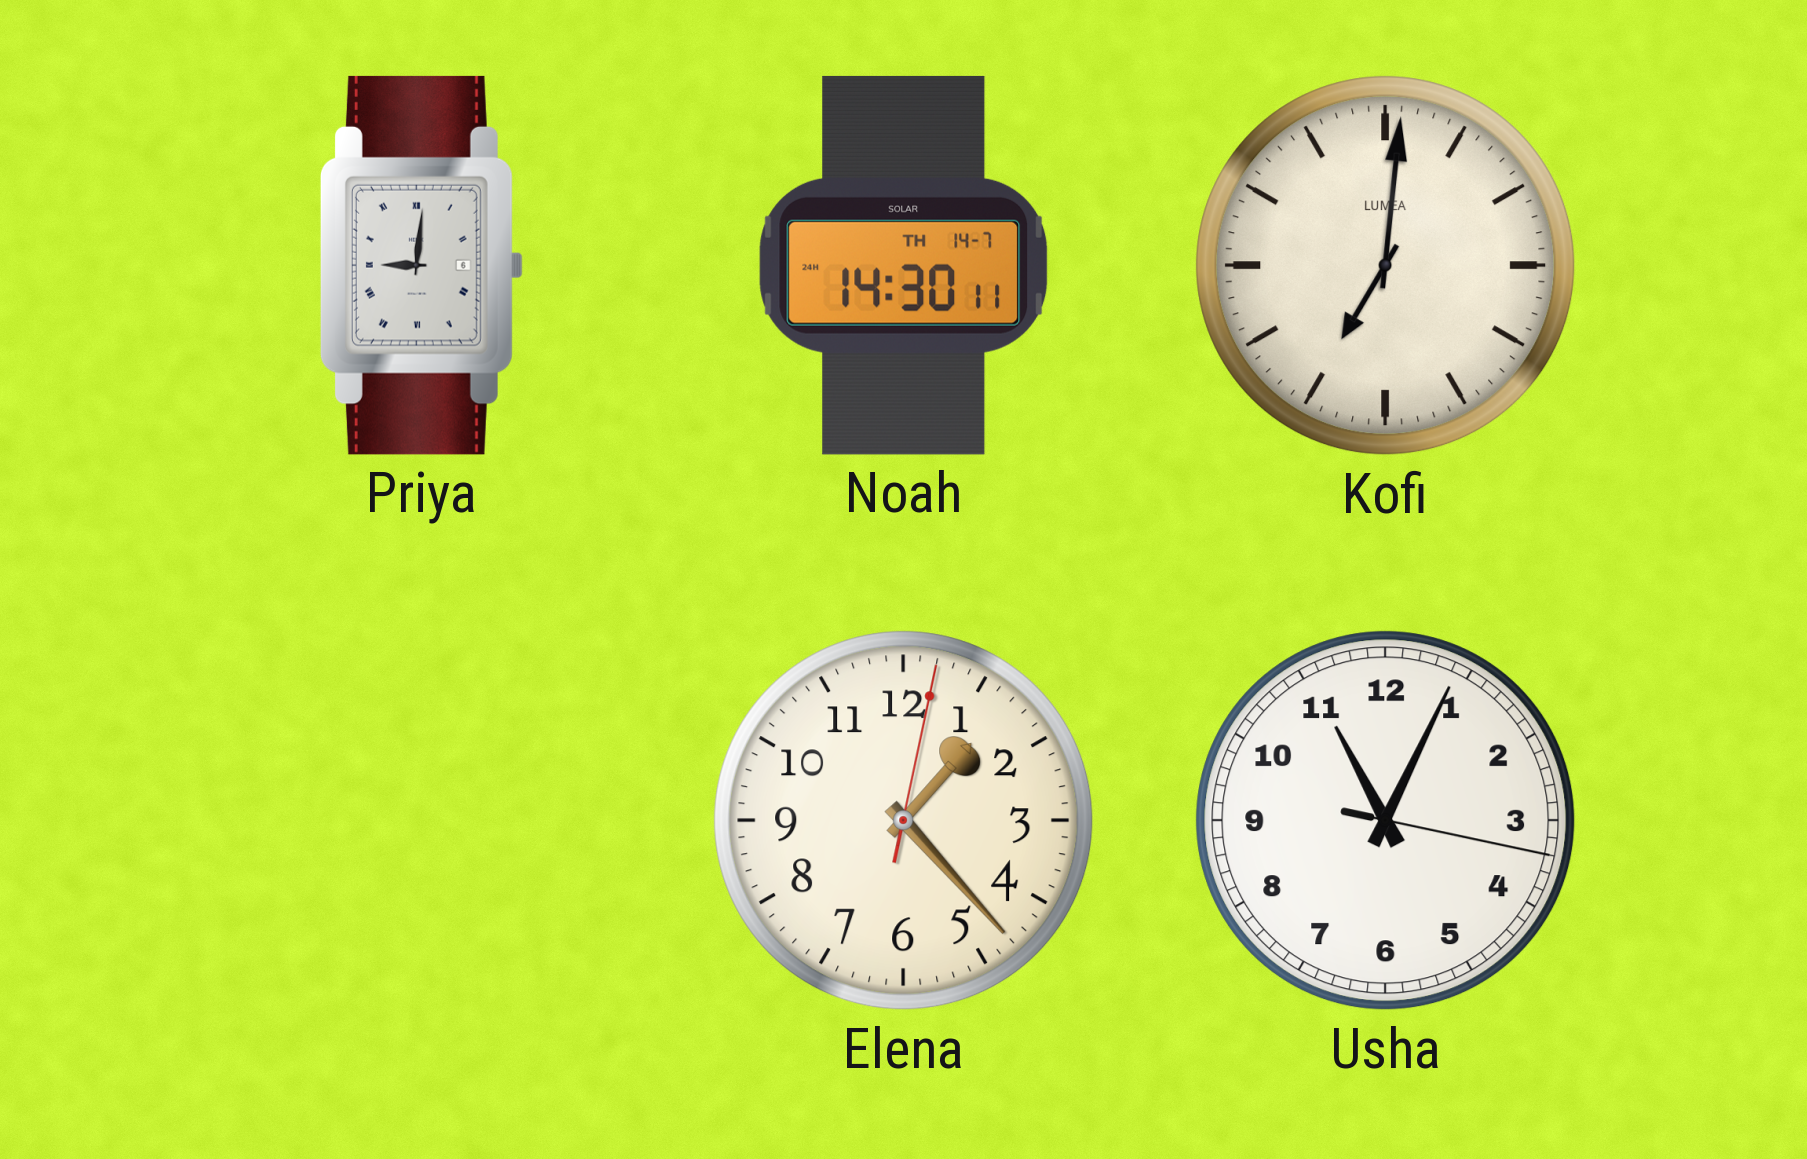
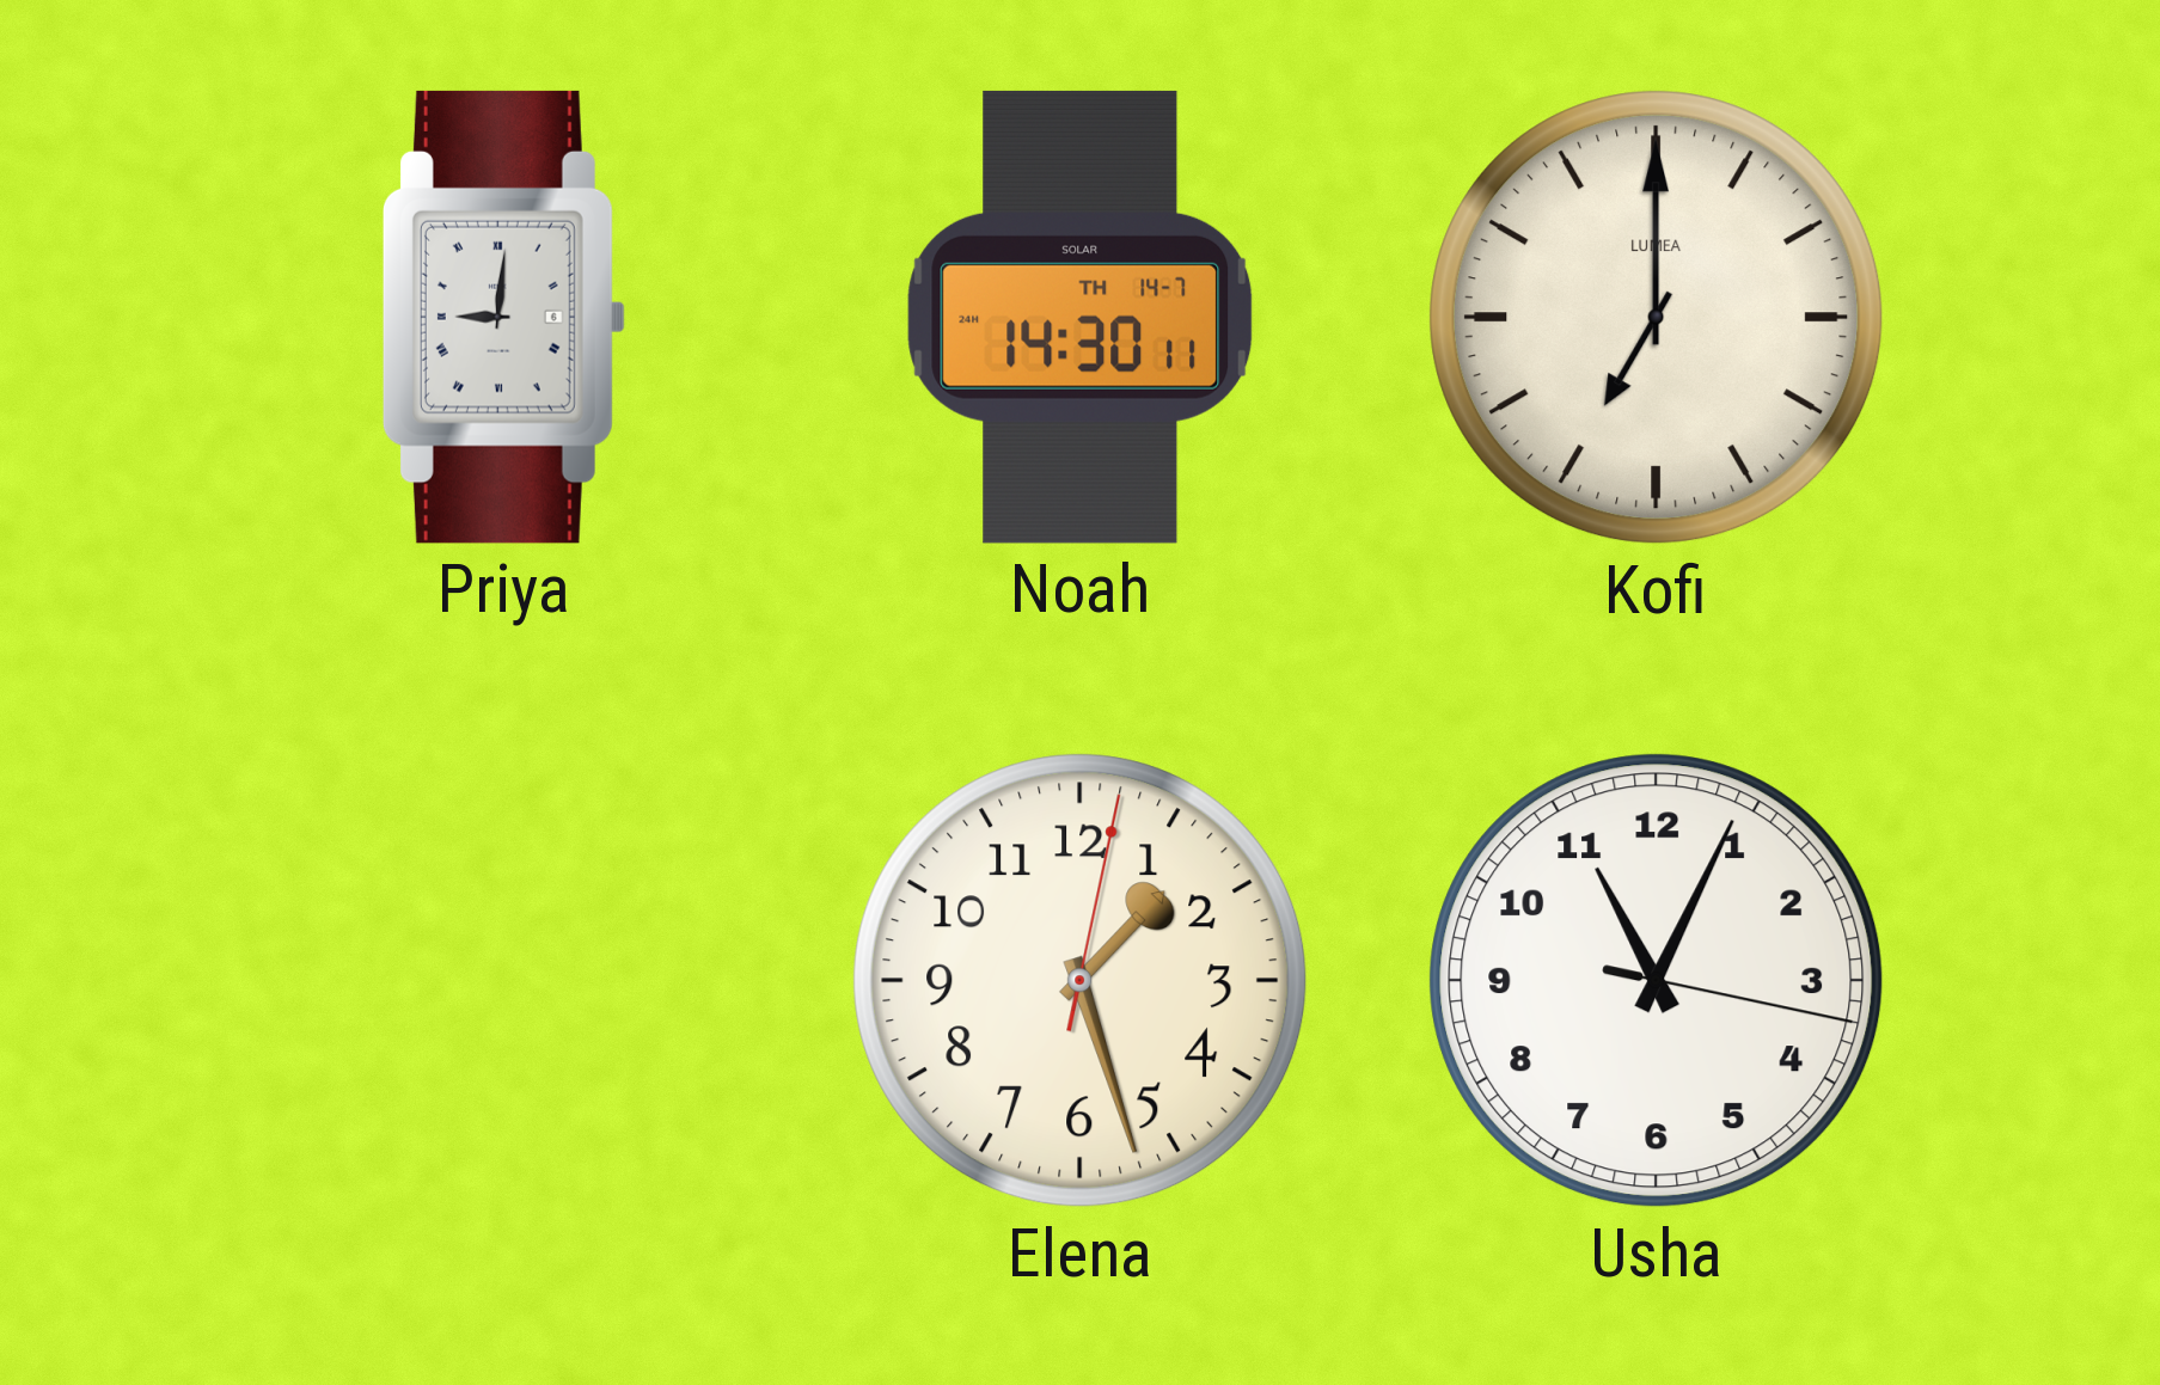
Kofi: 7:01 -> 7:00 (1657, 318)
Elena: 1:23 -> 1:27 (1081, 981)
